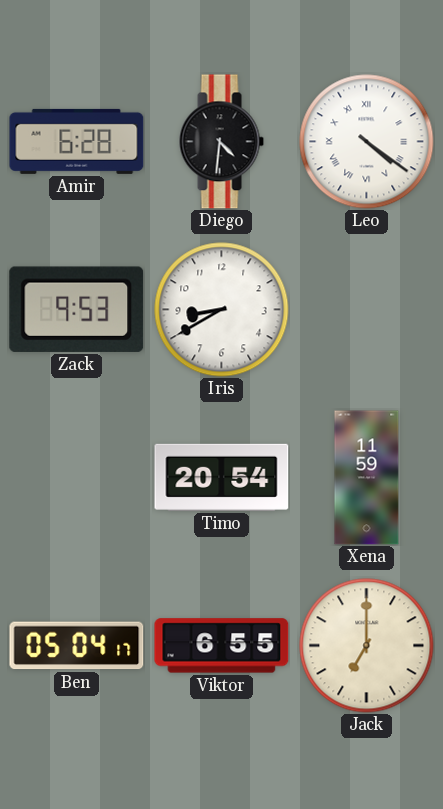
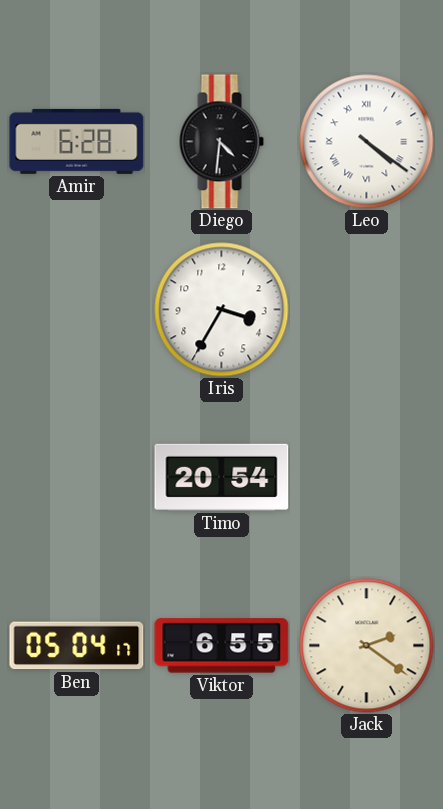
Zack: 9:53 -> none (77, 309)
Iris: 8:40 -> 3:35 (222, 310)
Xena: 11:59 -> none (367, 478)
Jack: 7:00 -> 2:21 (367, 646)
